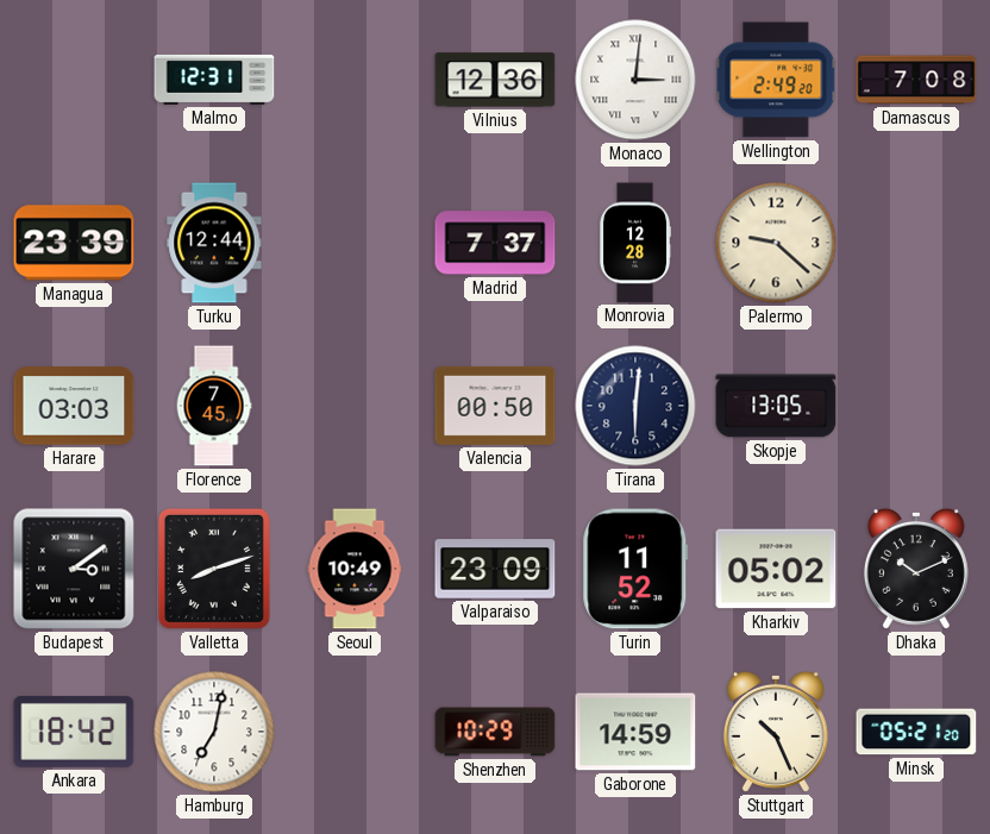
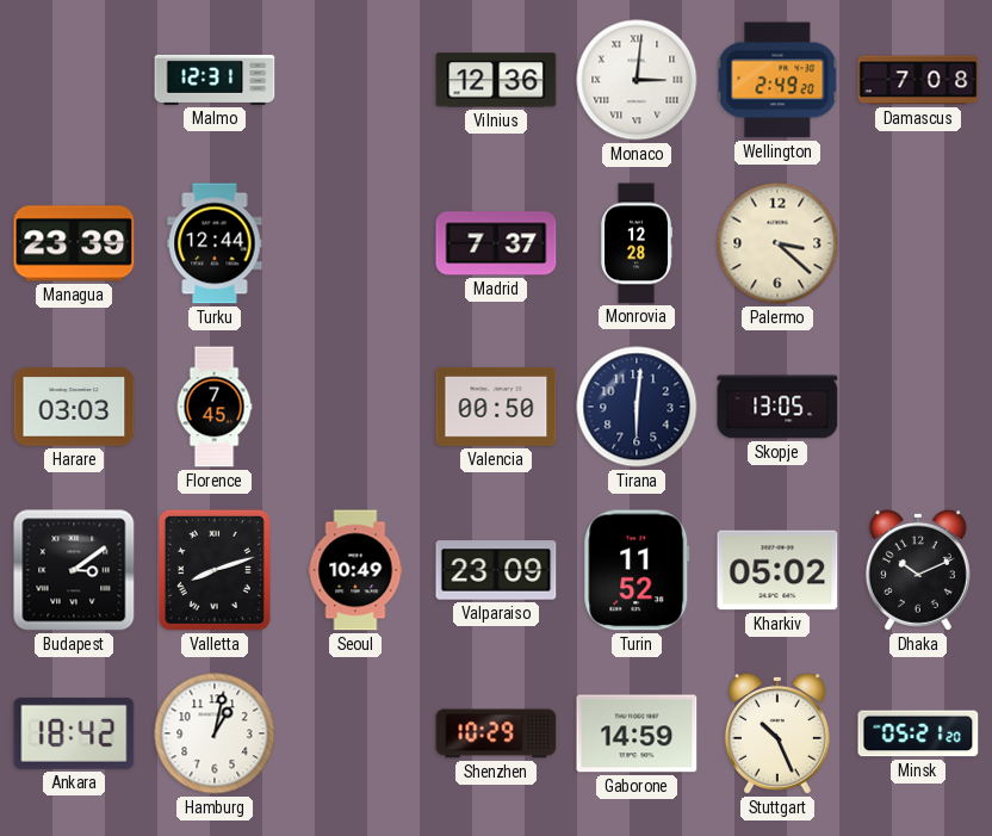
Palermo: 9:22 -> 3:22 (777, 243)
Hamburg: 7:02 -> 1:02 (215, 733)
